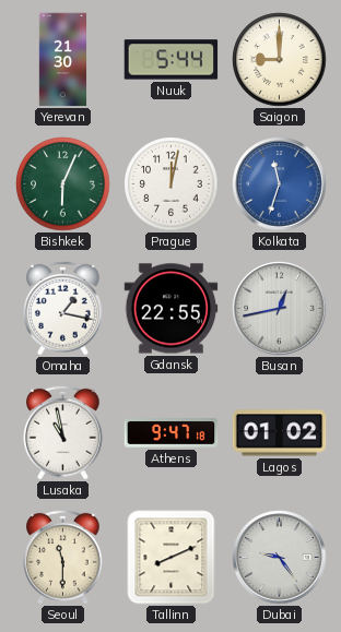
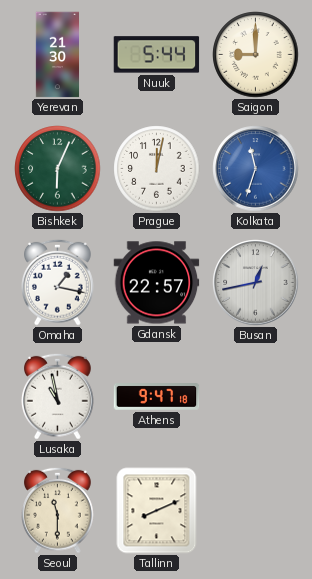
Gdansk: 22:55 -> 22:57 (157, 283)
Lagos: 01:02 -> none (280, 433)
Dubai: 9:24 -> none (280, 558)
